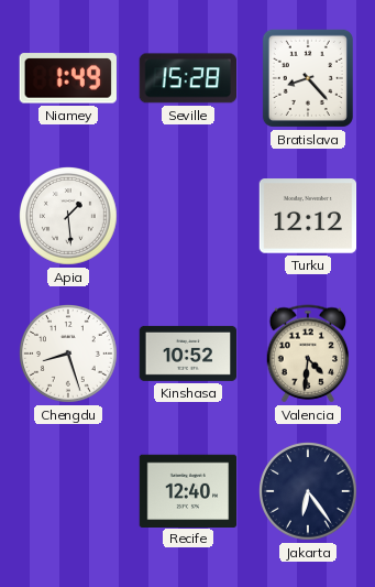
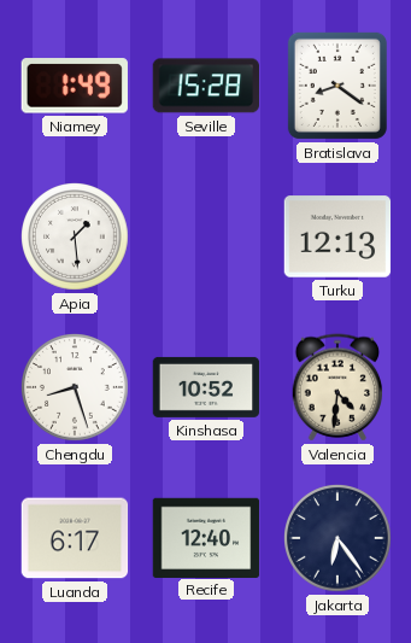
Bratislava: 8:23 -> 8:21 (337, 86)
Turku: 12:12 -> 12:13 (337, 236)
Luanda: none -> 6:17 (75, 538)
